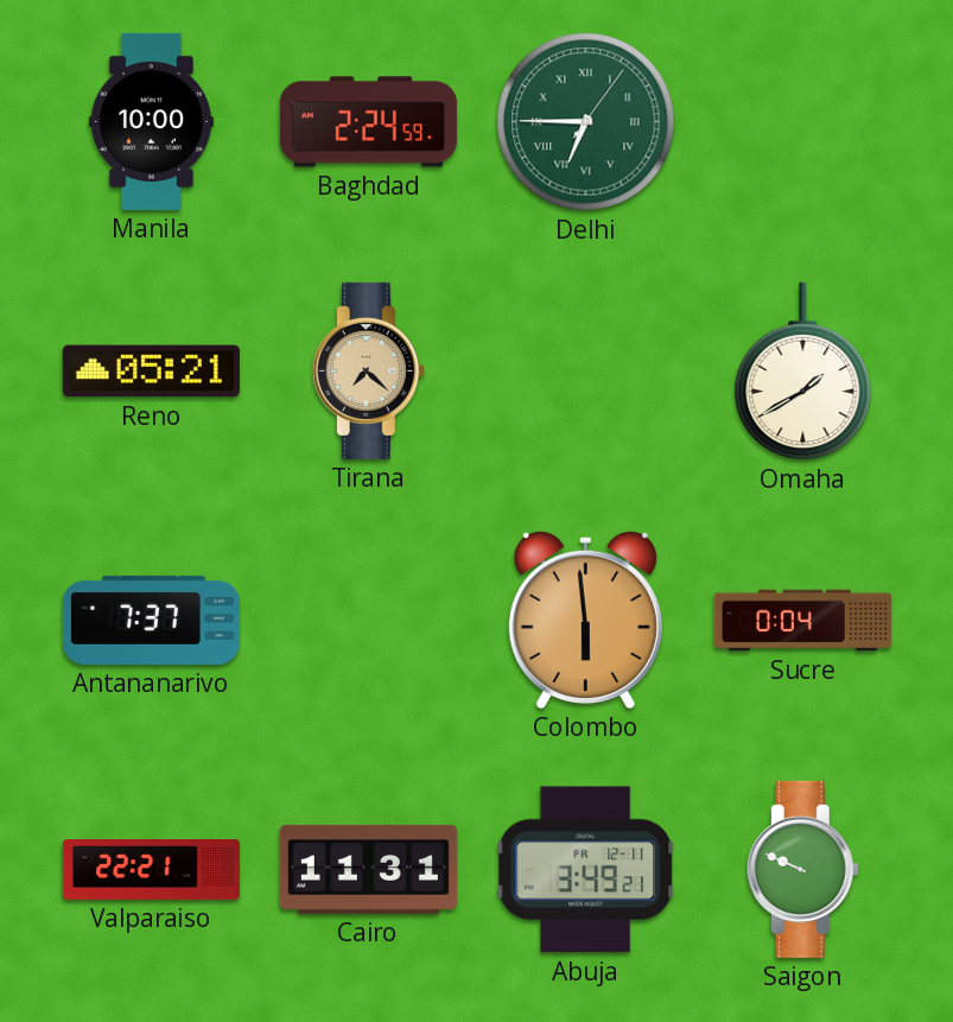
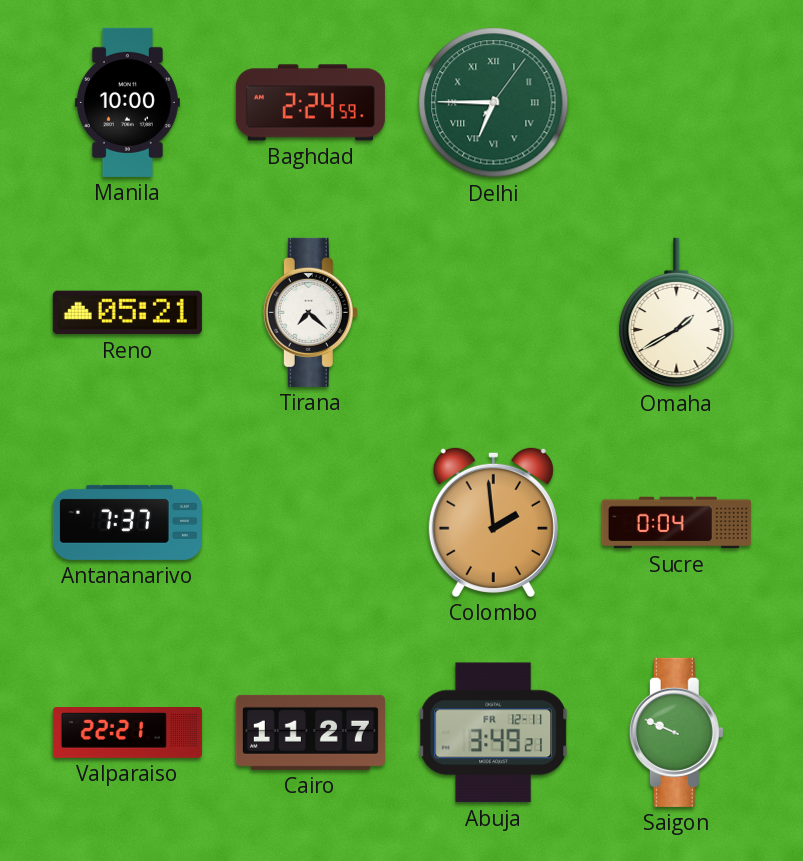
Tirana dial: champagne -> white (310, 312)
Colombo: 5:59 -> 1:59 (493, 522)
Cairo: 11:31 -> 11:27 (310, 732)
